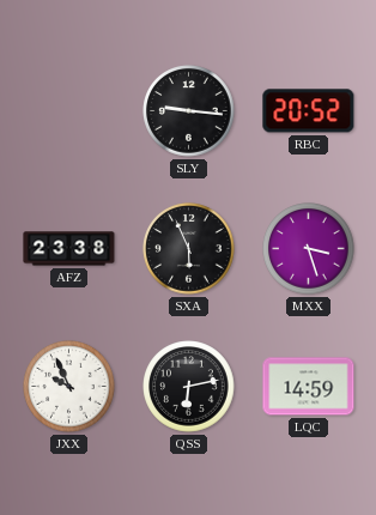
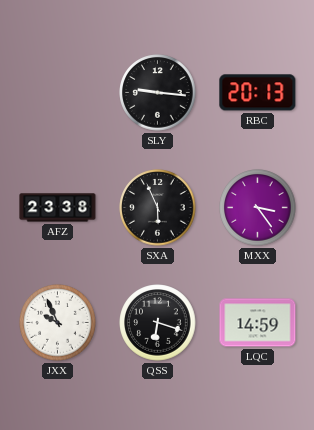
RBC: 20:52 -> 20:13 (258, 93)
MXX: 3:27 -> 3:24 (258, 208)
QSS: 6:13 -> 6:18 (158, 323)
